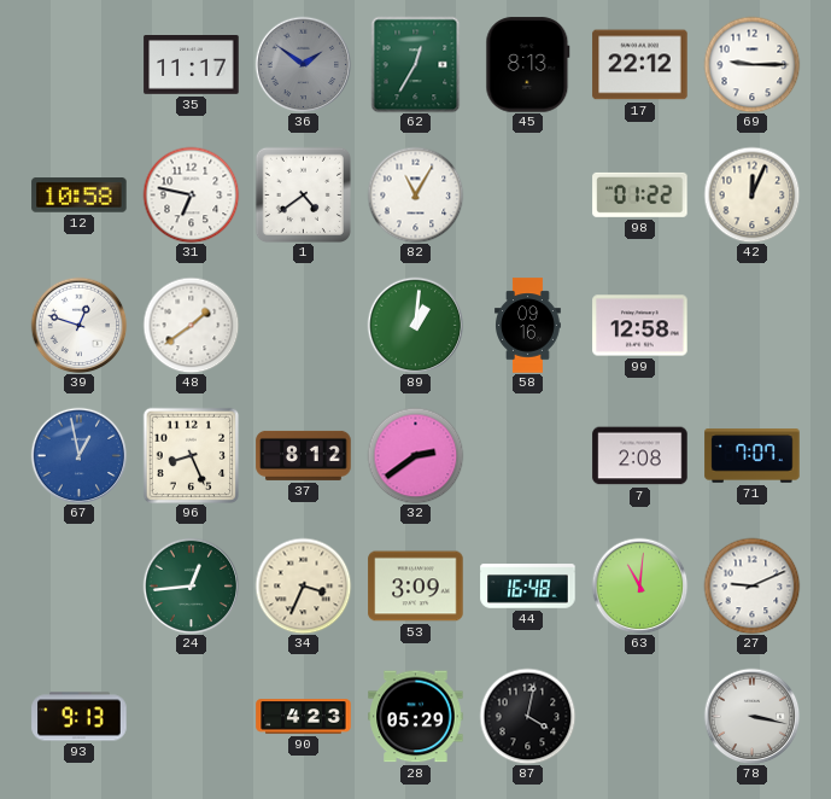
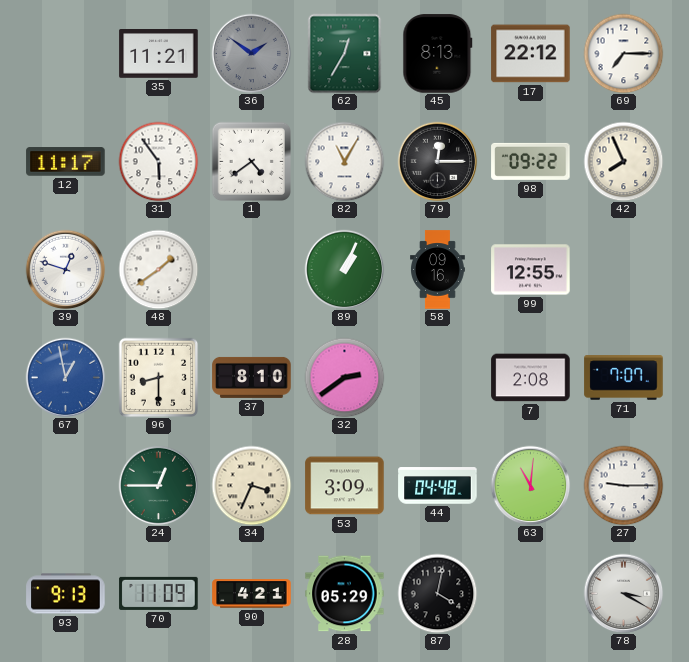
35: 11:17 -> 11:21 (159, 54)
69: 9:15 -> 7:15 (623, 53)
12: 10:58 -> 11:17 (66, 162)
31: 6:47 -> 5:54 (158, 161)
79: none -> 12:15 (437, 161)
98: 01:22 -> 09:22 (531, 161)
42: 12:04 -> 7:56 (623, 161)
89: 1:01 -> 1:04 (344, 269)
99: 12:58 -> 12:55 (531, 270)
96: 8:26 -> 8:30 (158, 377)
37: 8:12 -> 8:10 (252, 377)
24: 12:44 -> 12:45 (158, 485)
44: 16:48 -> 04:48 (438, 486)
27: 9:11 -> 9:15 (623, 485)
70: none -> 11:09 (159, 593)
90: 4:23 -> 4:21 (252, 594)
78: 3:17 -> 3:20 (623, 593)
